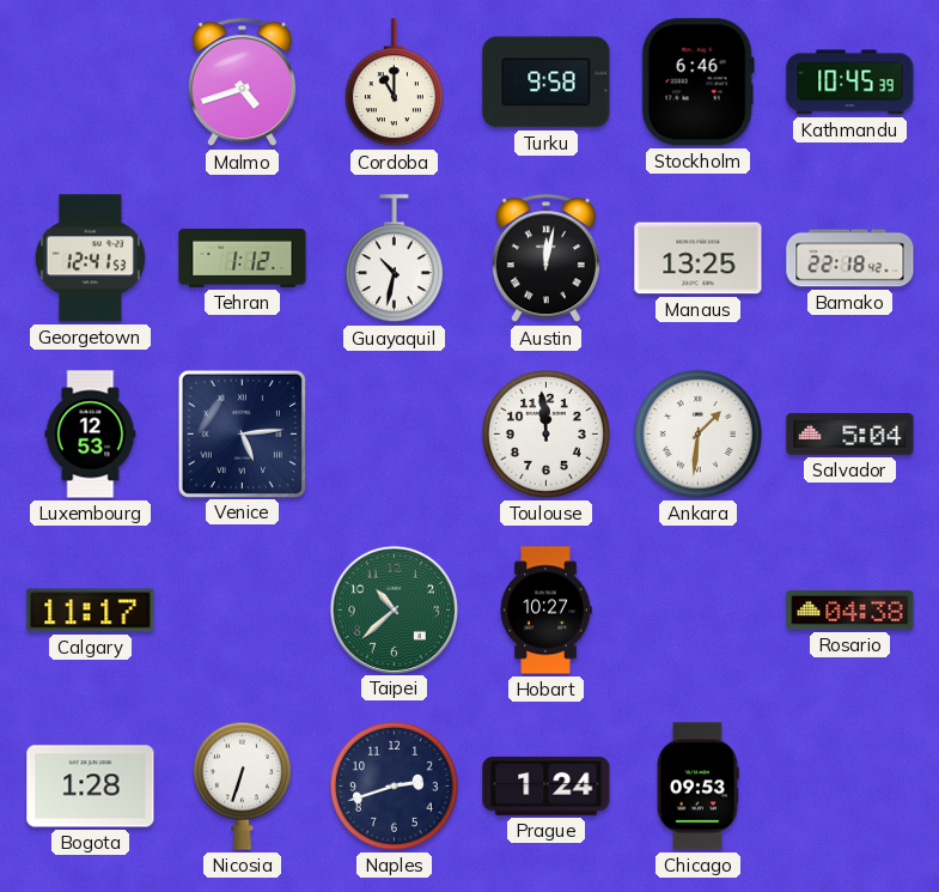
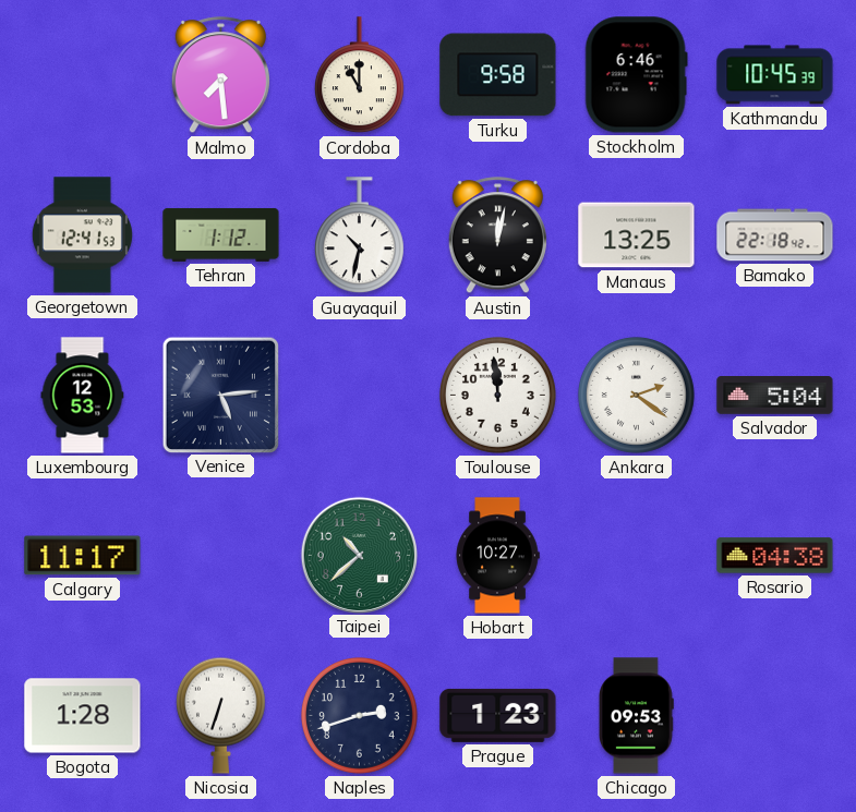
Malmo: 4:42 -> 7:29 (220, 75)
Ankara: 1:31 -> 2:21 (636, 395)
Prague: 1:24 -> 1:23 (498, 715)
